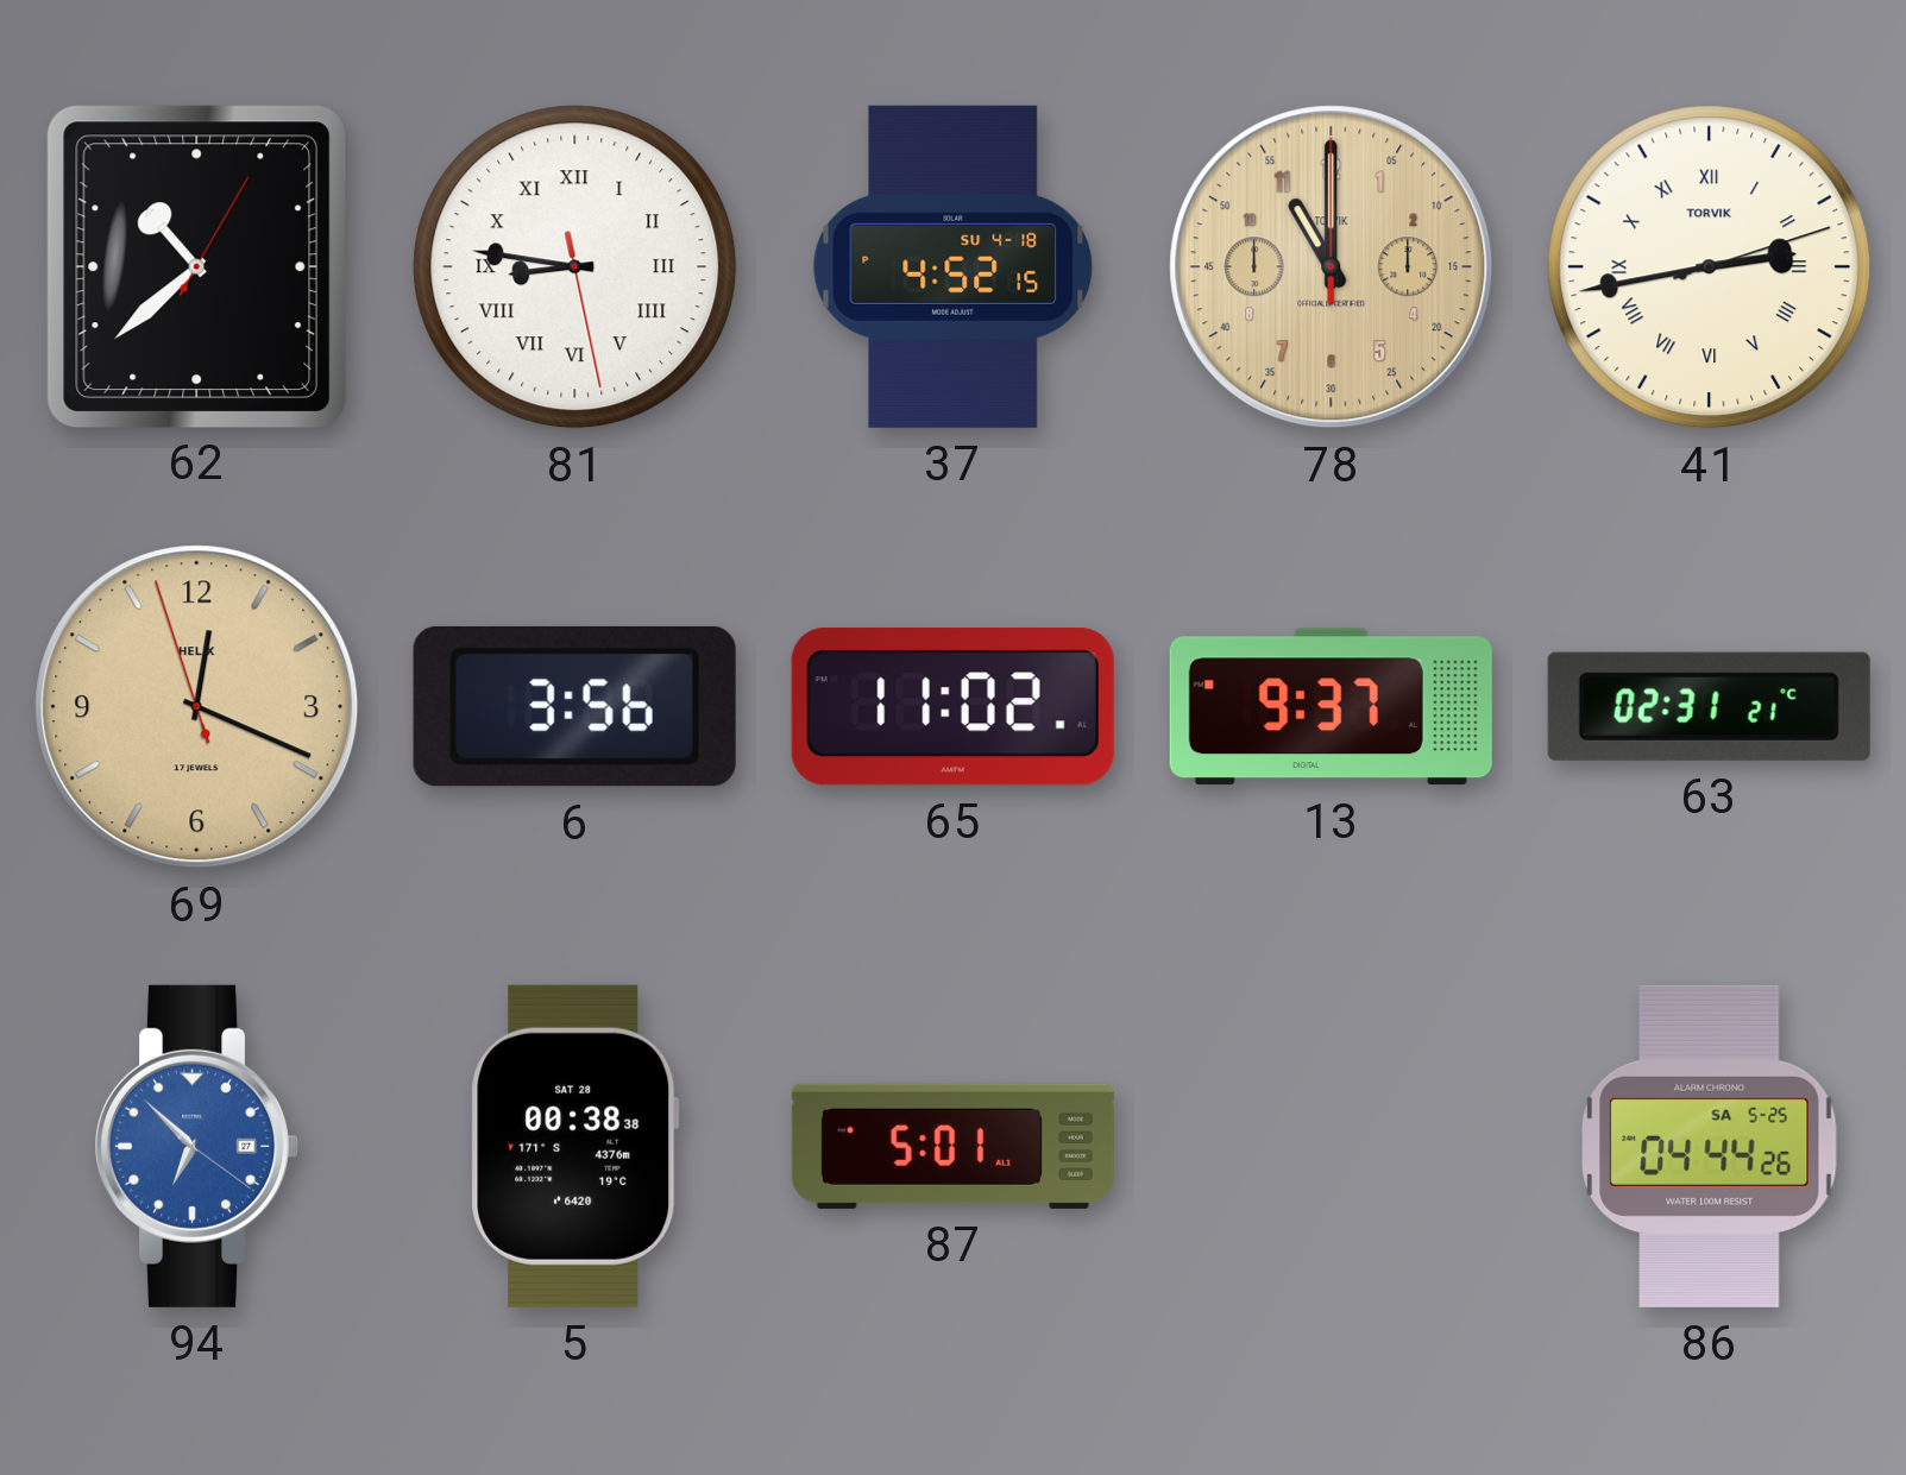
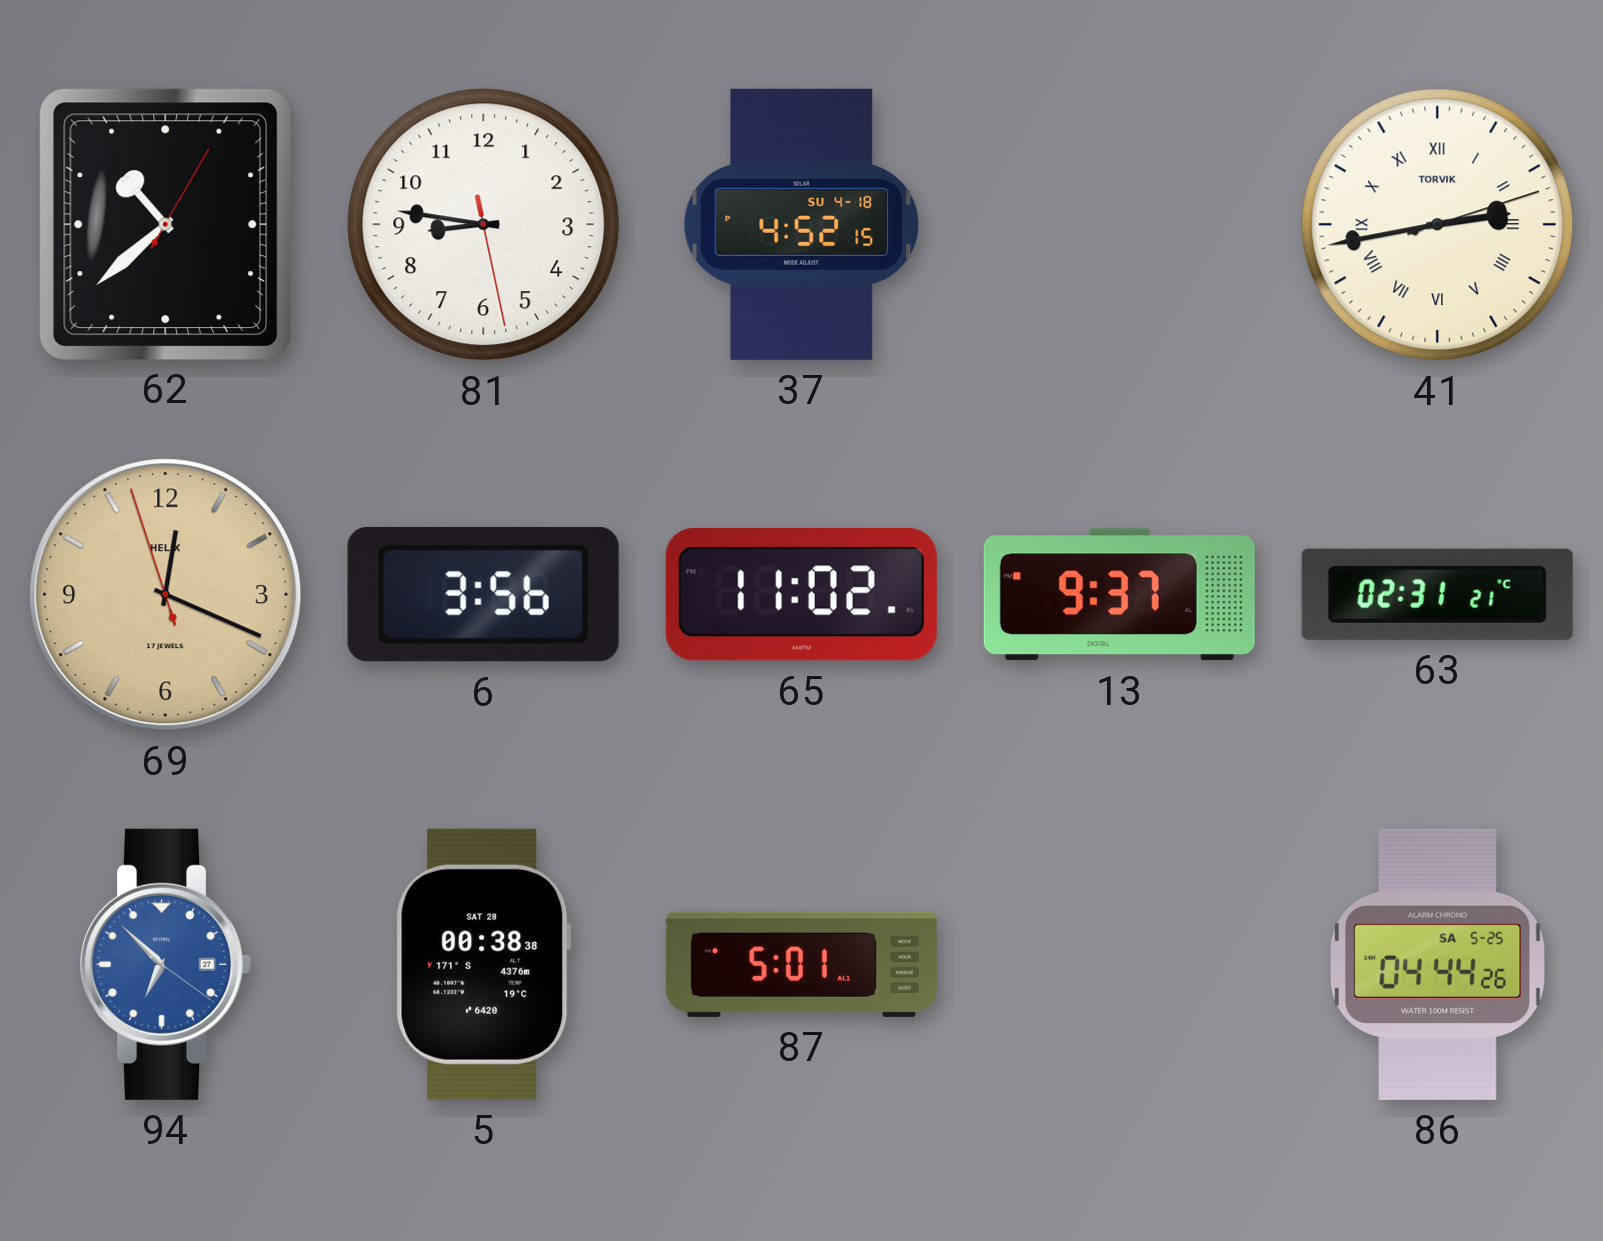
81 numerals: Roman -> Arabic (484, 225)
78: 11:00 -> none (1332, 267)
